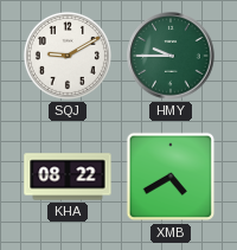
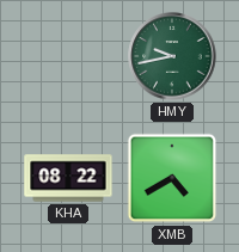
SQJ: 9:10 -> none (68, 56)
HMY: 9:45 -> 9:43 (172, 56)
